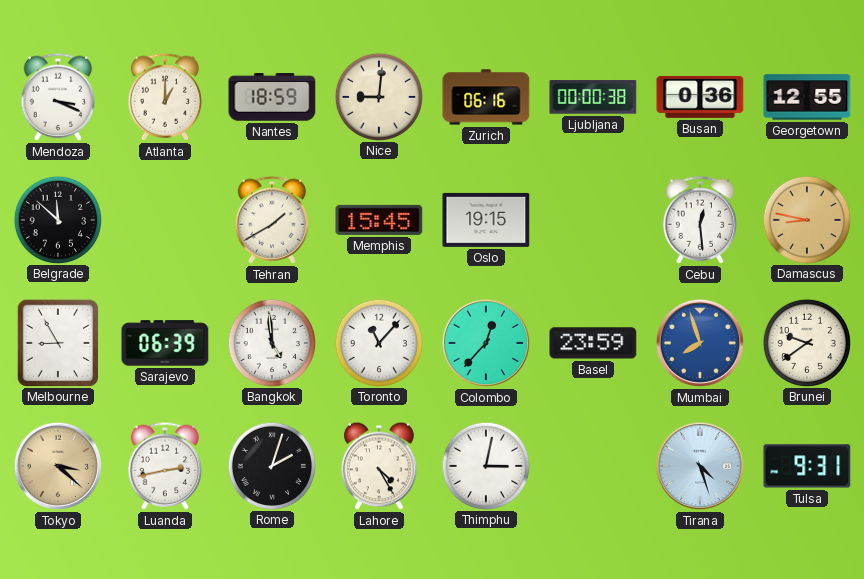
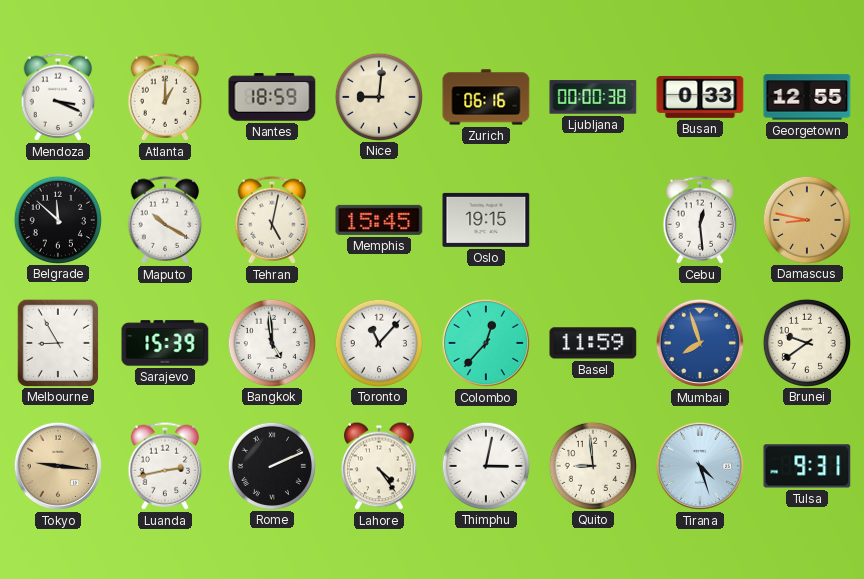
Busan: 0:36 -> 0:33 (700, 97)
Maputo: none -> 10:20 (165, 220)
Tehran: 1:40 -> 5:02 (272, 220)
Sarajevo: 06:39 -> 15:39 (165, 343)
Basel: 23:59 -> 11:59 (593, 343)
Tokyo: 3:22 -> 9:16 (58, 466)
Rome: 2:03 -> 2:11 (271, 465)
Lahore: 4:25 -> 4:24 (379, 466)
Quito: none -> 8:59 (592, 465)
